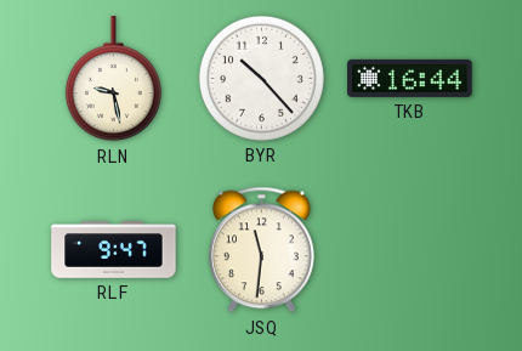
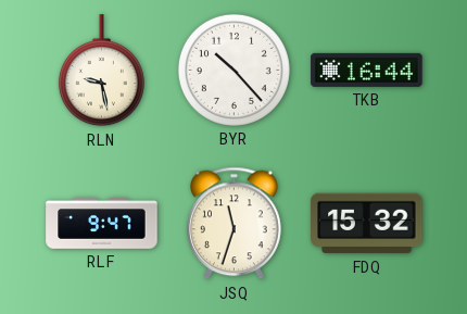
JSQ: 11:31 -> 11:33 (233, 224)
FDQ: none -> 15:32 (367, 224)
